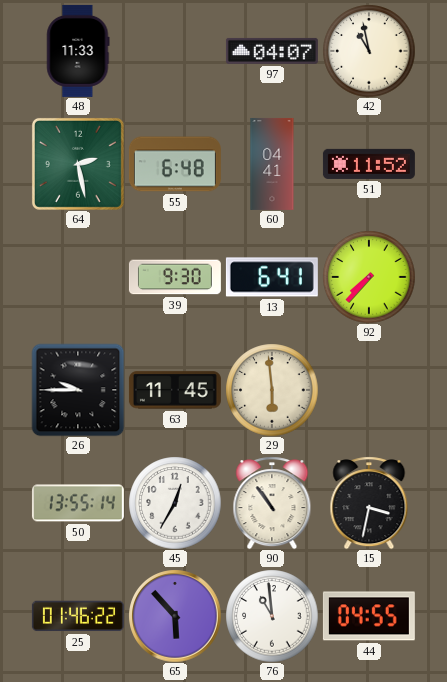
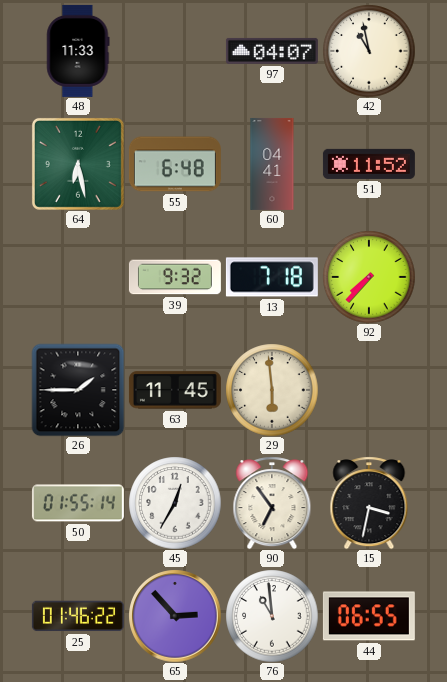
64: 2:28 -> 6:28 (78, 164)
39: 9:30 -> 9:32 (175, 277)
13: 6:41 -> 7:18 (272, 277)
26: 9:45 -> 1:45 (78, 390)
50: 13:55 -> 01:55 (78, 503)
90: 10:54 -> 6:54 (272, 503)
65: 5:53 -> 2:53 (175, 616)
44: 04:55 -> 06:55 (369, 616)
